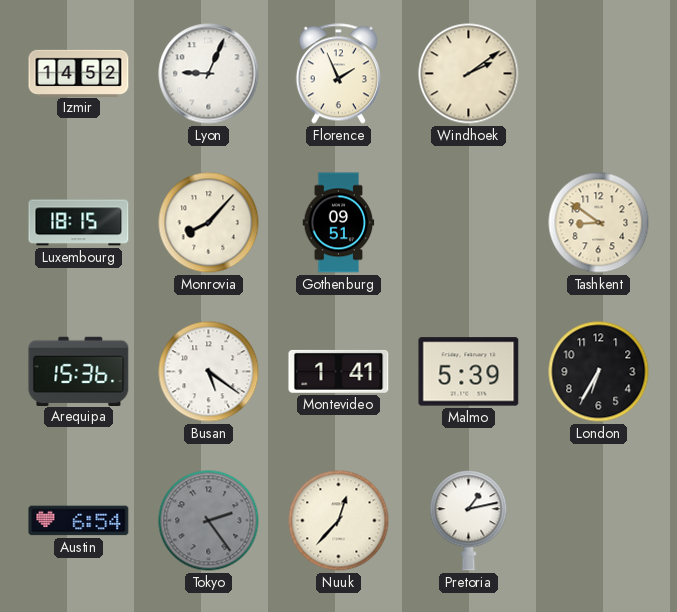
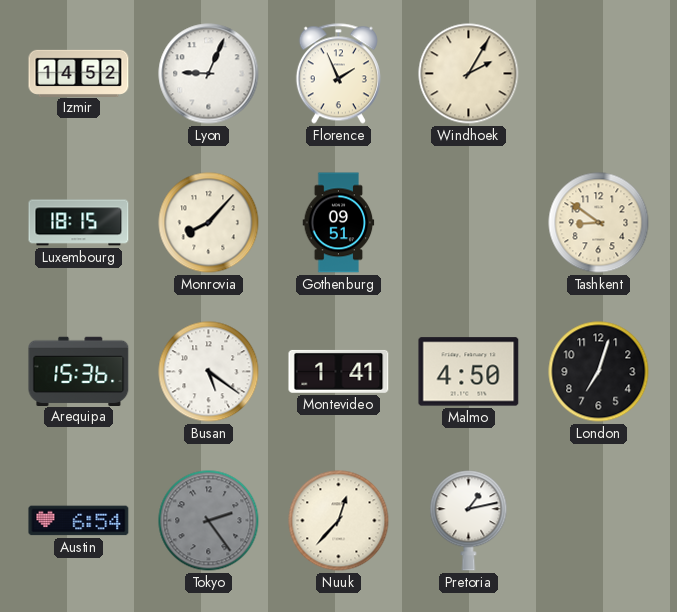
Windhoek: 2:09 -> 2:05 (469, 74)
Malmo: 5:39 -> 4:50 (469, 372)
London: 6:35 -> 7:03 (599, 372)
